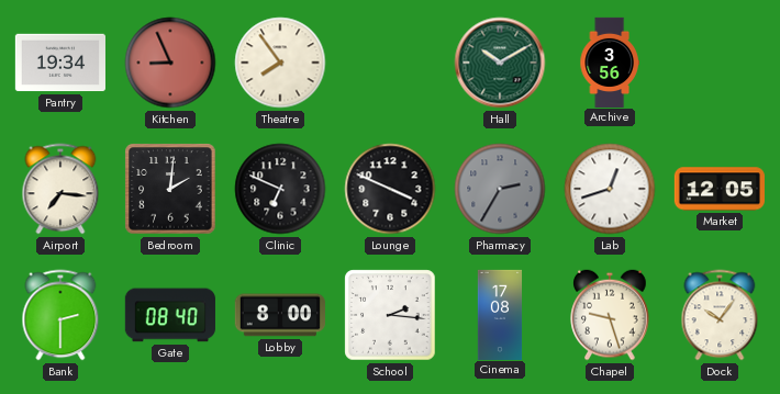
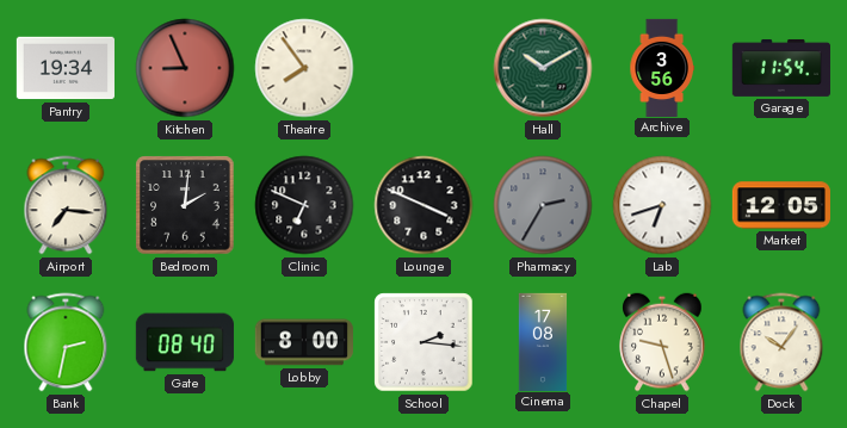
Garage: none -> 11:54 (780, 68)
Lab: 12:42 -> 6:42 (662, 205)
Bank: 2:30 -> 2:32 (66, 342)
